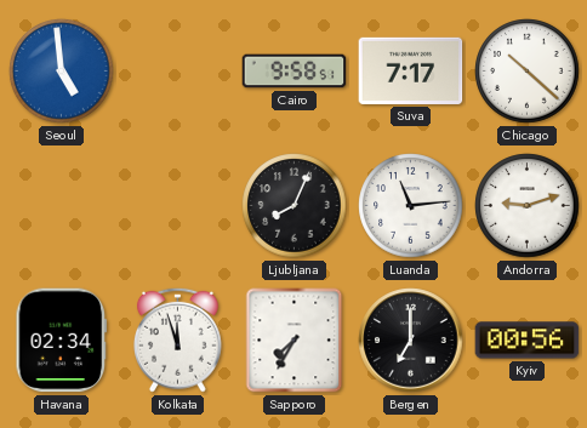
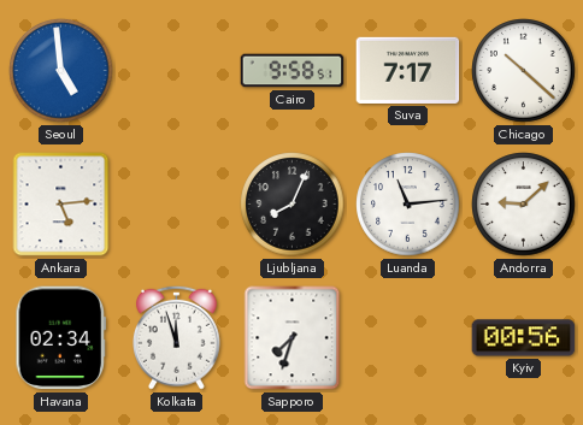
Ankara: none -> 5:14 (61, 205)
Andorra: 9:12 -> 9:08 (524, 205)
Sapporo: 7:35 -> 7:33 (293, 338)
Bergen: 7:00 -> none (411, 341)
